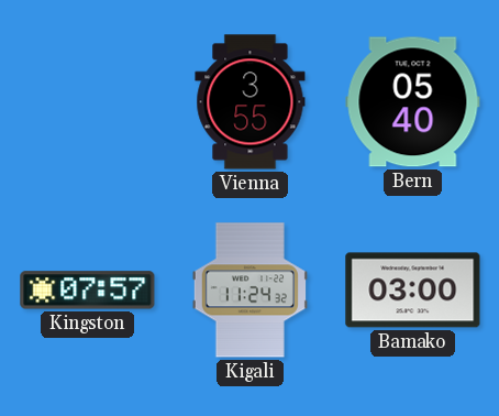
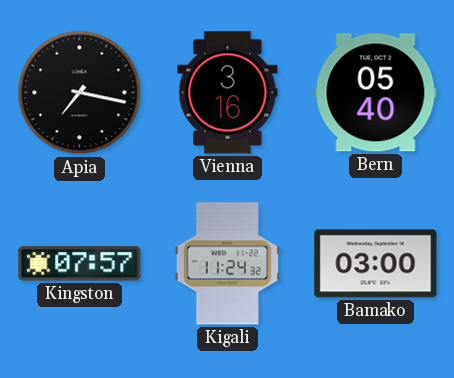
Apia: none -> 7:17 (80, 93)
Vienna: 3:55 -> 3:16 (228, 93)
